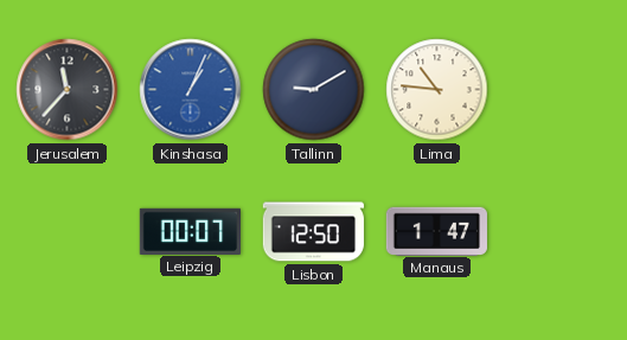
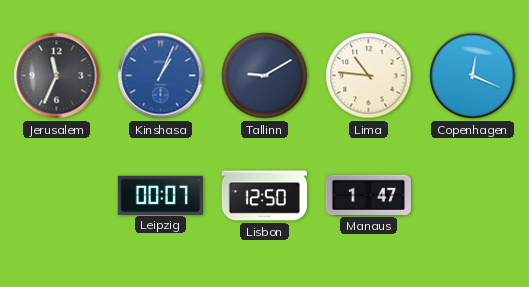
Jerusalem: 11:37 -> 11:34 (57, 76)
Copenhagen: none -> 12:19 (473, 76)
